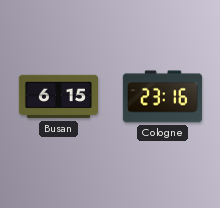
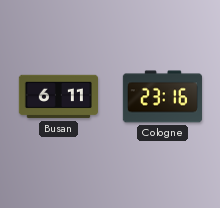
Busan: 6:15 -> 6:11 (58, 97)
